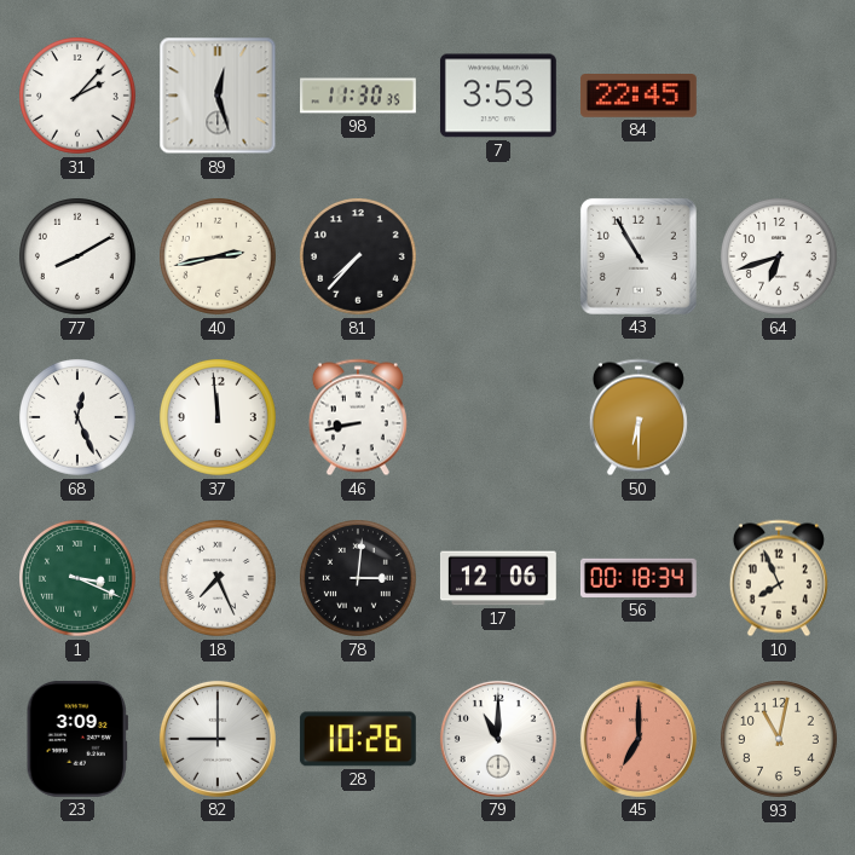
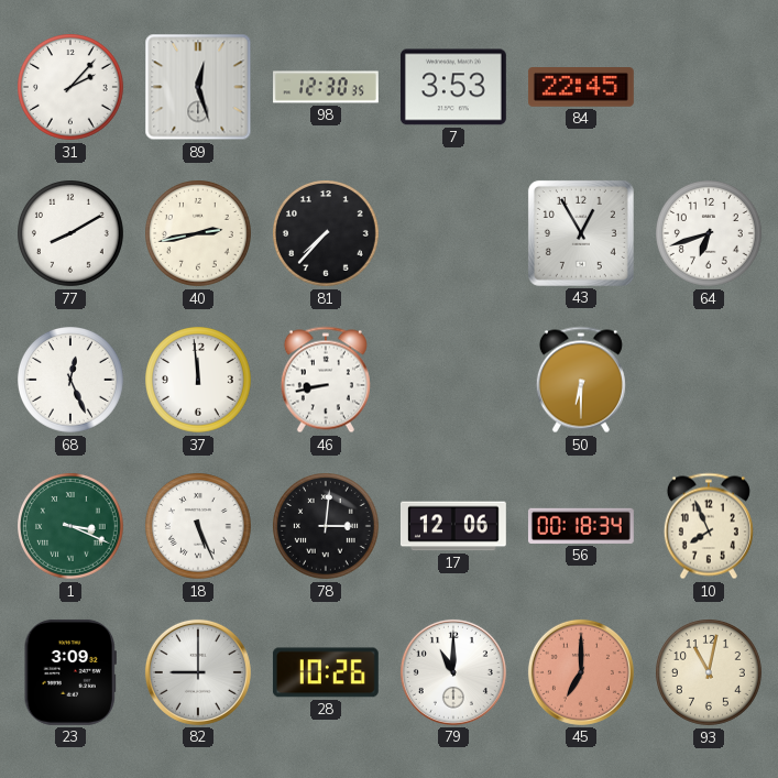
98: 11:30 -> 12:30 (327, 87)
43: 10:55 -> 12:55 (581, 233)
18: 7:26 -> 5:26 (199, 527)
